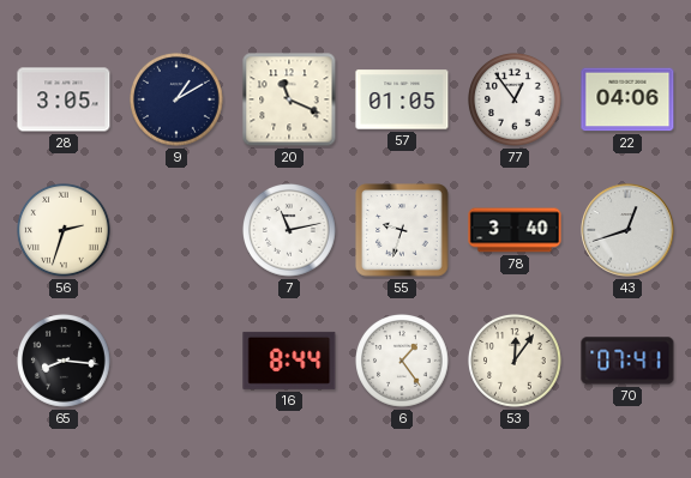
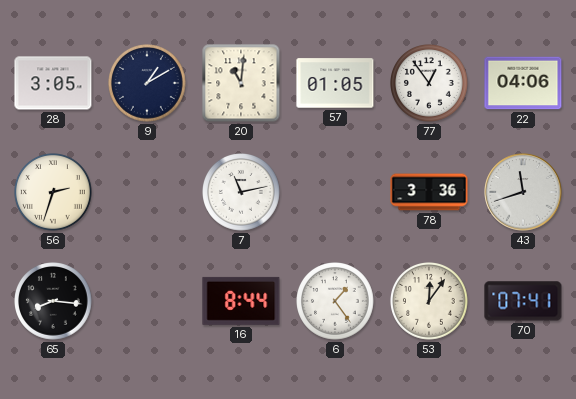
20: 11:19 -> 11:01 (241, 83)
55: 9:33 -> none (402, 230)
78: 3:40 -> 3:36 (429, 192)
43: 12:42 -> 11:42 (523, 192)
